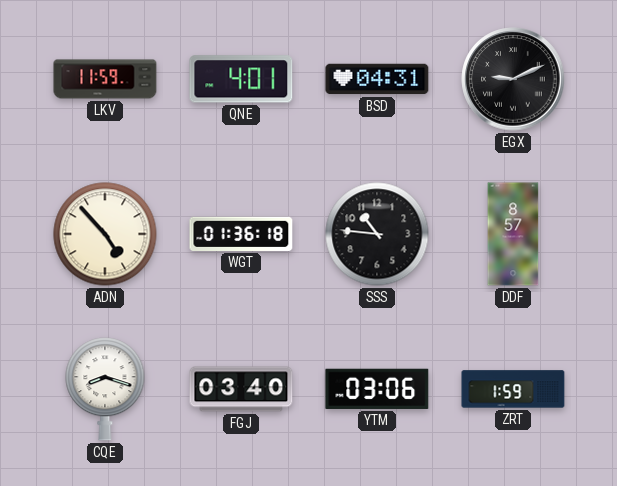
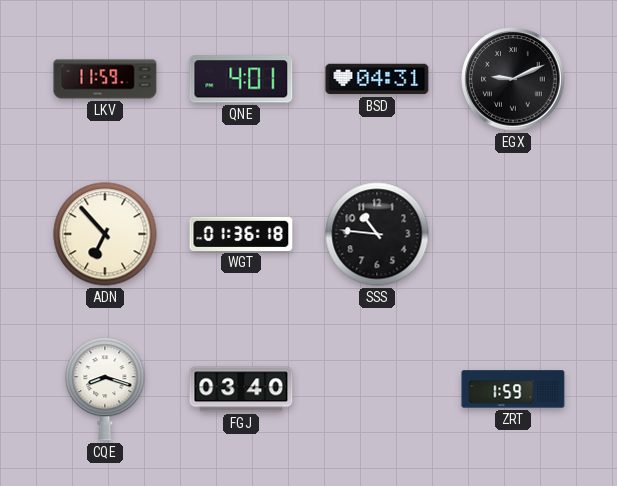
ADN: 4:53 -> 6:53 (105, 234)
DDF: 8:57 -> none (513, 234)
YTM: 03:06 -> none (377, 389)
